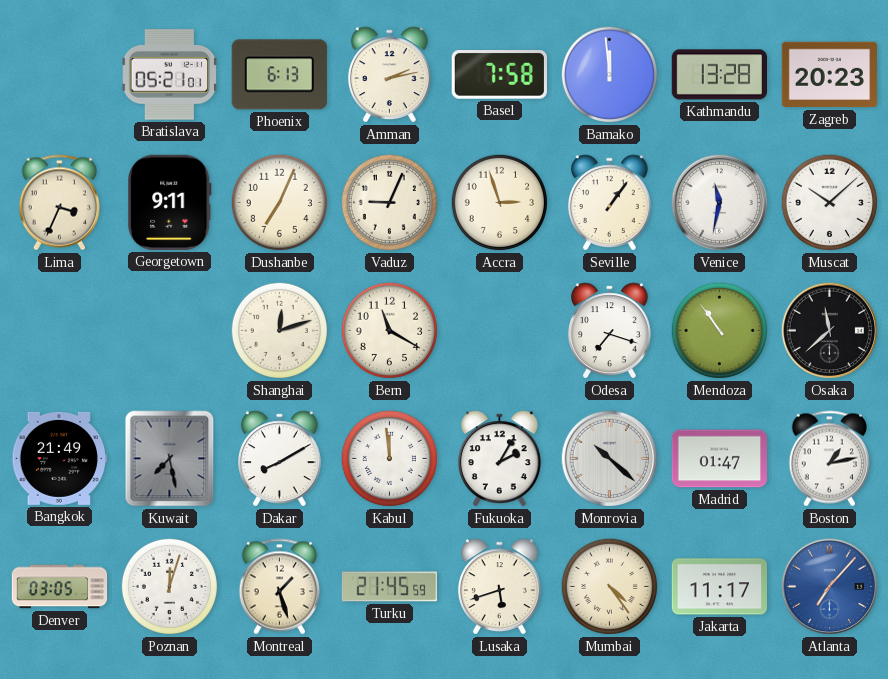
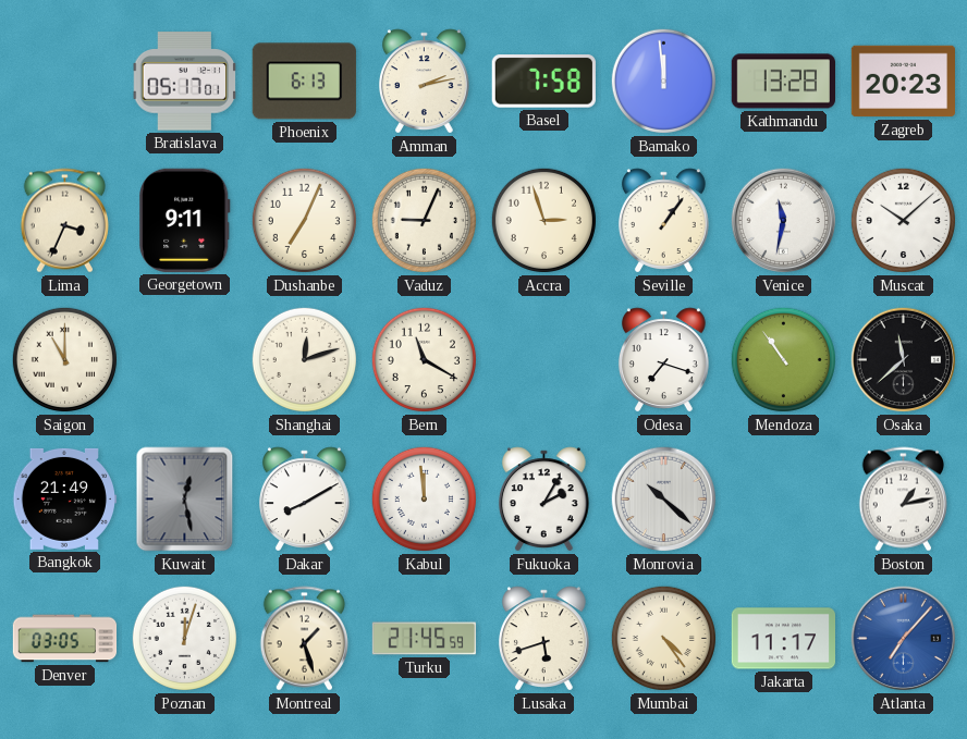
Bratislava: 05:21 -> 05:17 (185, 82)
Saigon: none -> 11:00 (64, 359)
Kuwait: 7:28 -> 12:28 (185, 500)
Madrid: 01:47 -> none (719, 459)
